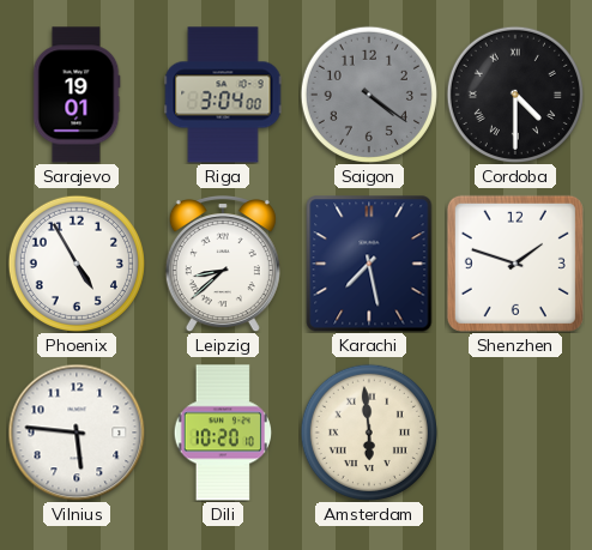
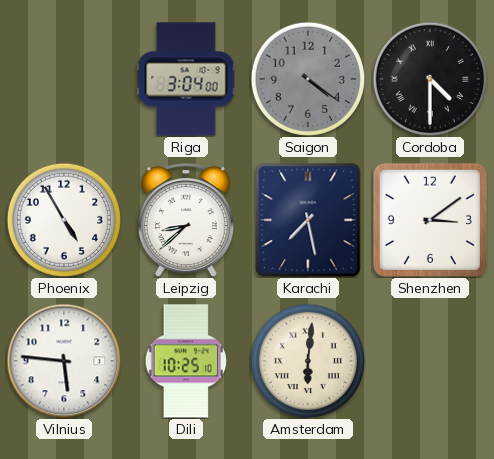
Sarajevo: 19:01 -> none (77, 95)
Shenzhen: 1:48 -> 3:09 (430, 220)
Dili: 10:20 -> 10:25 (185, 361)
Amsterdam: 5:59 -> 6:01 (308, 361)
